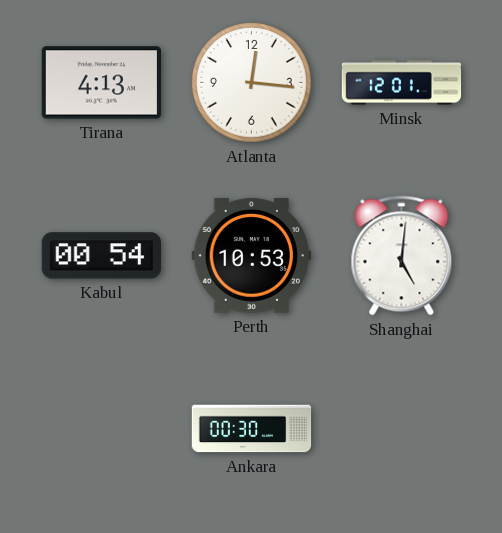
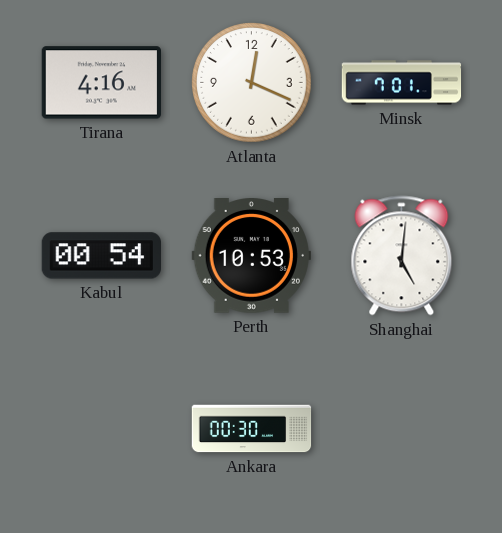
Tirana: 4:13 -> 4:16 (101, 83)
Atlanta: 12:16 -> 12:19 (252, 83)
Minsk: 12:01 -> 7:01 (402, 83)
